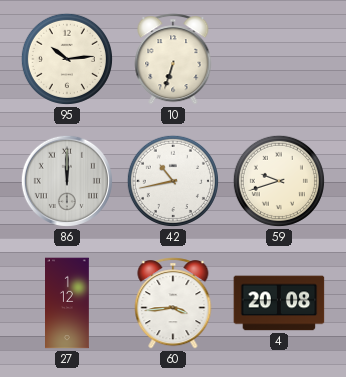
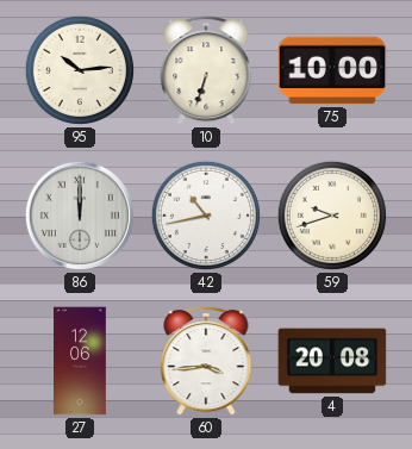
75: none -> 10:00 (332, 70)
27: 1:12 -> 12:06 (81, 361)
